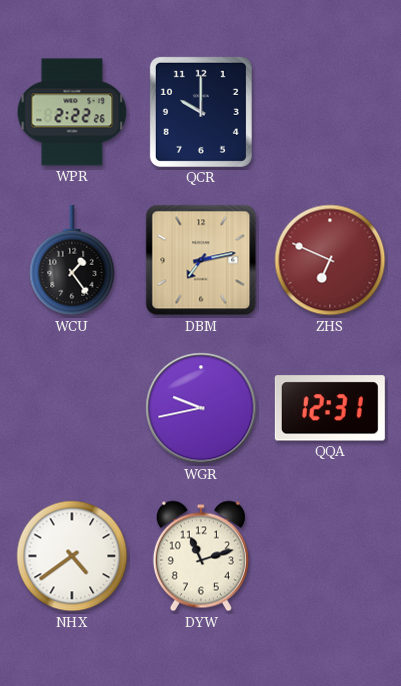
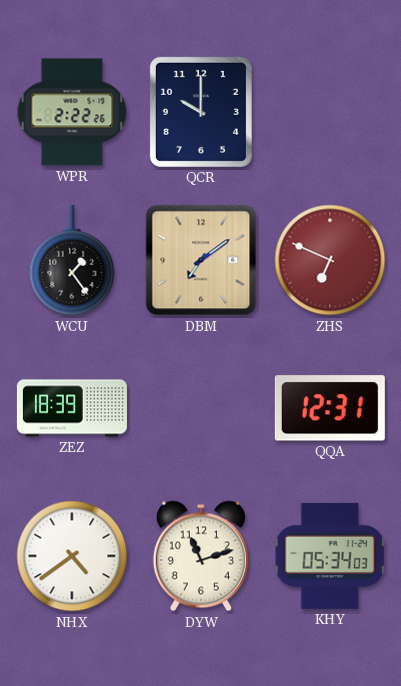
DBM: 7:13 -> 7:09 (201, 260)
ZEZ: none -> 18:39 (72, 408)
WGR: 9:43 -> none (201, 408)
KHY: none -> 05:34 (330, 556)
